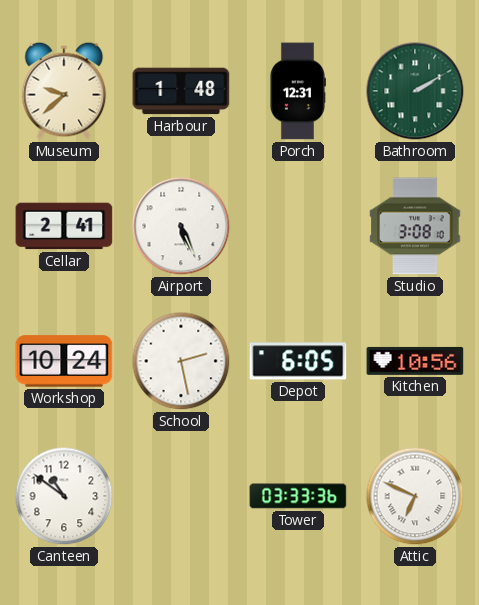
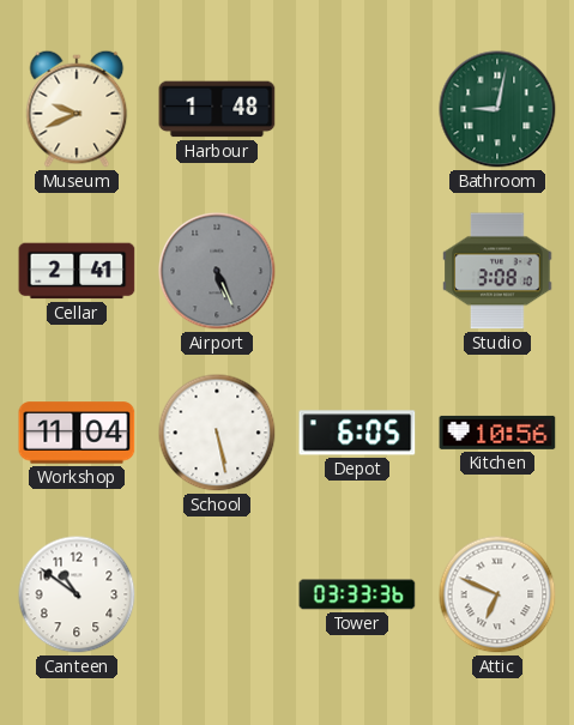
Museum: 9:38 -> 9:41 (77, 109)
Porch: 12:31 -> none (297, 91)
Bathroom: 2:10 -> 9:02 (497, 109)
Airport dial: white -> grey (217, 271)
Workshop: 10:24 -> 11:04 (77, 433)
School: 2:28 -> 5:28 (217, 433)
